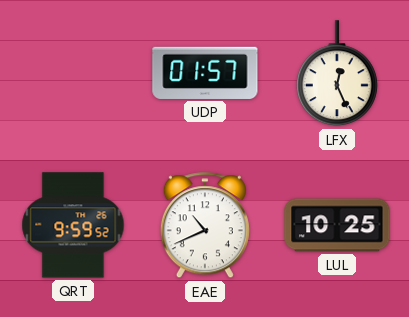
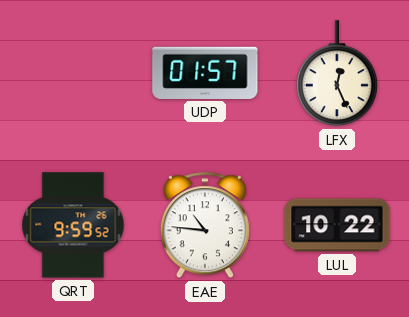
EAE: 10:41 -> 10:46 (205, 226)
LUL: 10:25 -> 10:22 (337, 225)
